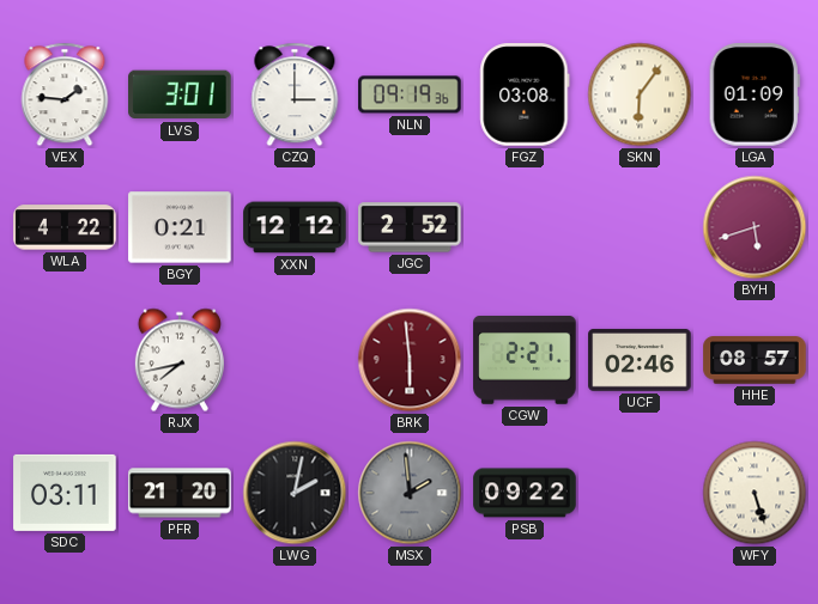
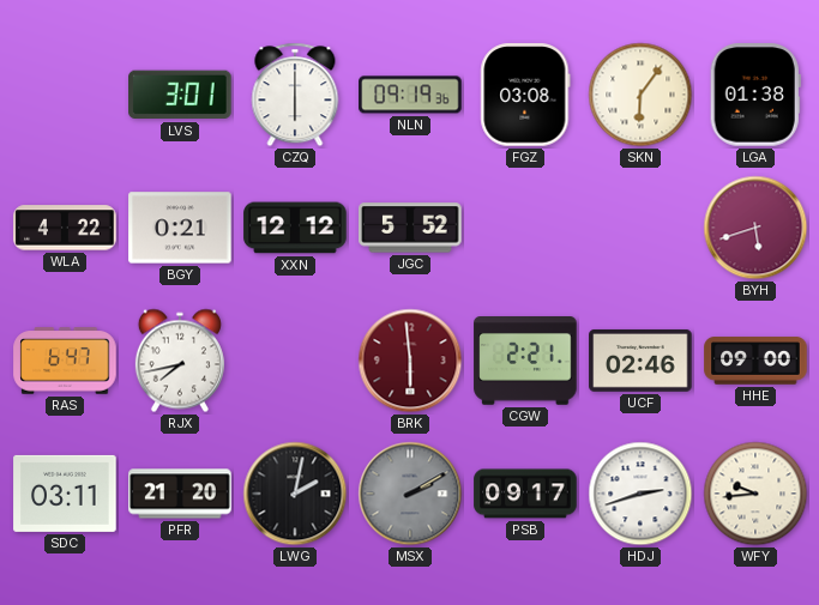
VEX: 1:46 -> none (65, 94)
CZQ: 3:00 -> 6:00 (295, 95)
LGA: 01:09 -> 01:38 (755, 95)
JGC: 2:52 -> 5:52 (410, 228)
RAS: none -> 6:47 (65, 361)
HHE: 08:57 -> 09:00 (755, 361)
MSX: 1:59 -> 2:10 (410, 494)
PSB: 09:22 -> 09:17 (525, 494)
HDJ: none -> 2:42 (640, 494)
WFY: 5:27 -> 9:44 (755, 494)
